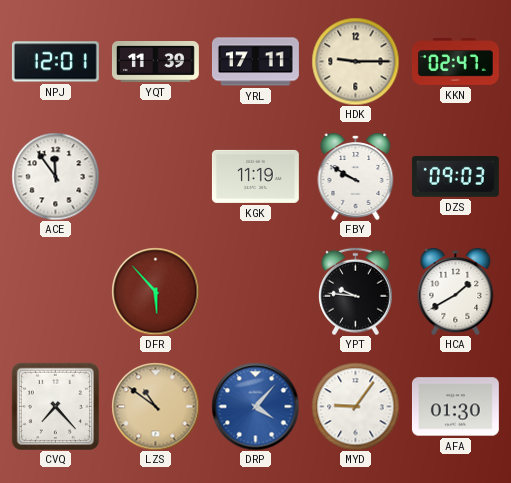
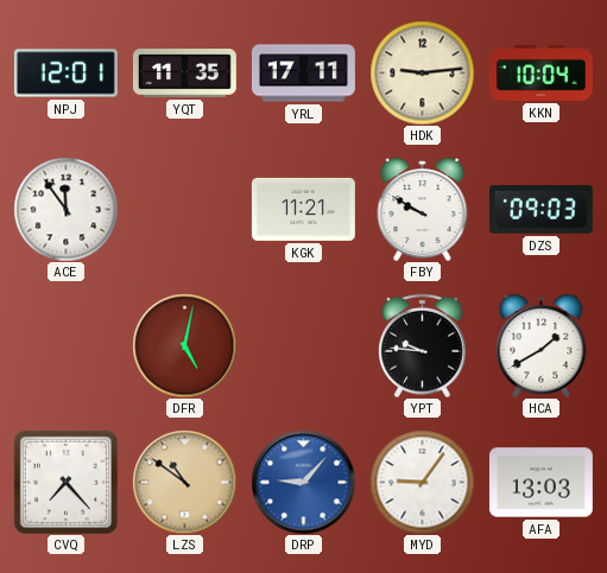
YQT: 11:39 -> 11:35 (184, 74)
HDK: 9:15 -> 9:14 (422, 72)
KKN: 02:47 -> 10:04 (540, 74)
KGK: 11:19 -> 11:21 (303, 209)
DFR: 5:53 -> 5:02 (184, 345)
DRP: 4:07 -> 9:07 (303, 482)
AFA: 01:30 -> 13:03 (540, 483)
